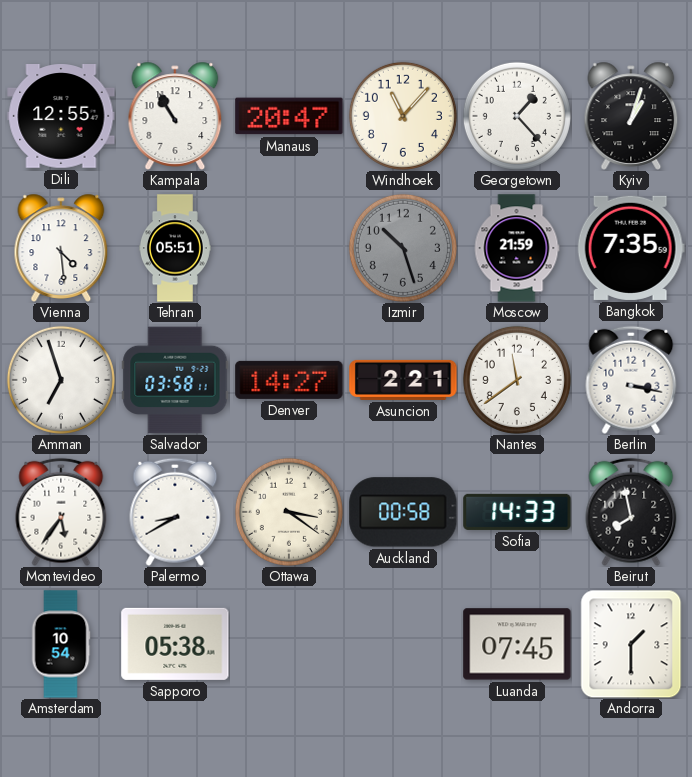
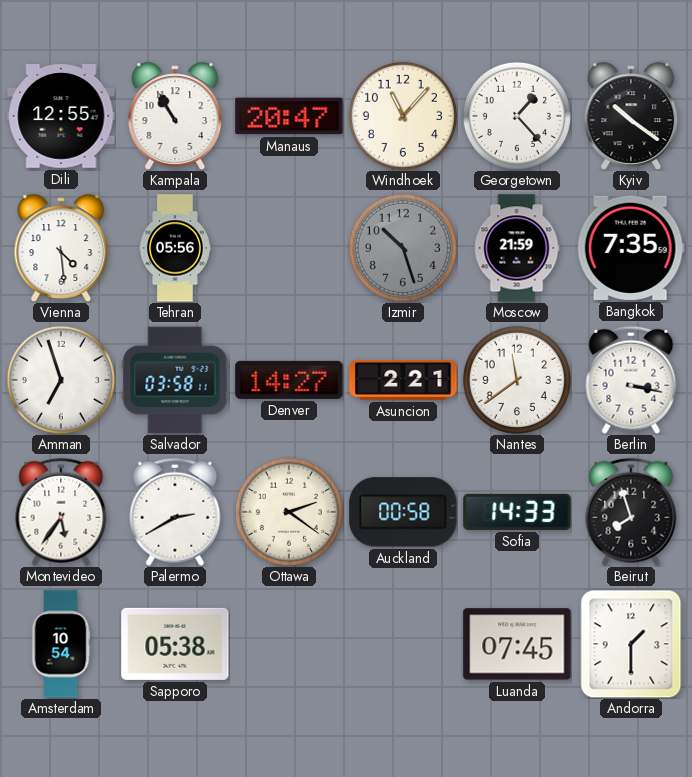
Kyiv: 1:03 -> 10:21 (631, 116)
Tehran: 05:51 -> 05:56 (175, 248)
Palermo: 8:40 -> 2:40 (175, 512)
Ottawa: 3:21 -> 2:21 (289, 512)
Beirut: 7:58 -> 7:57 (631, 512)
